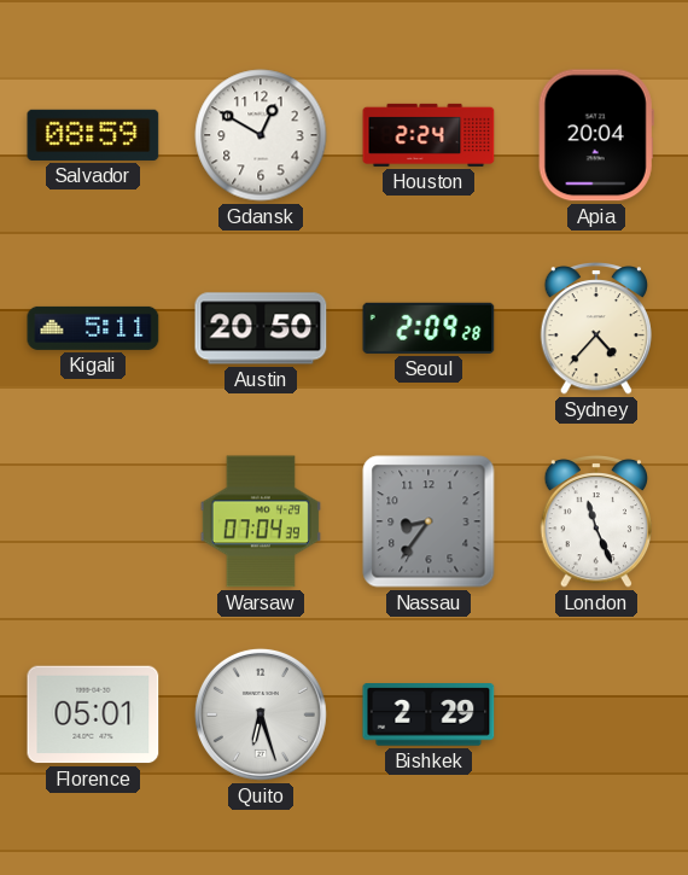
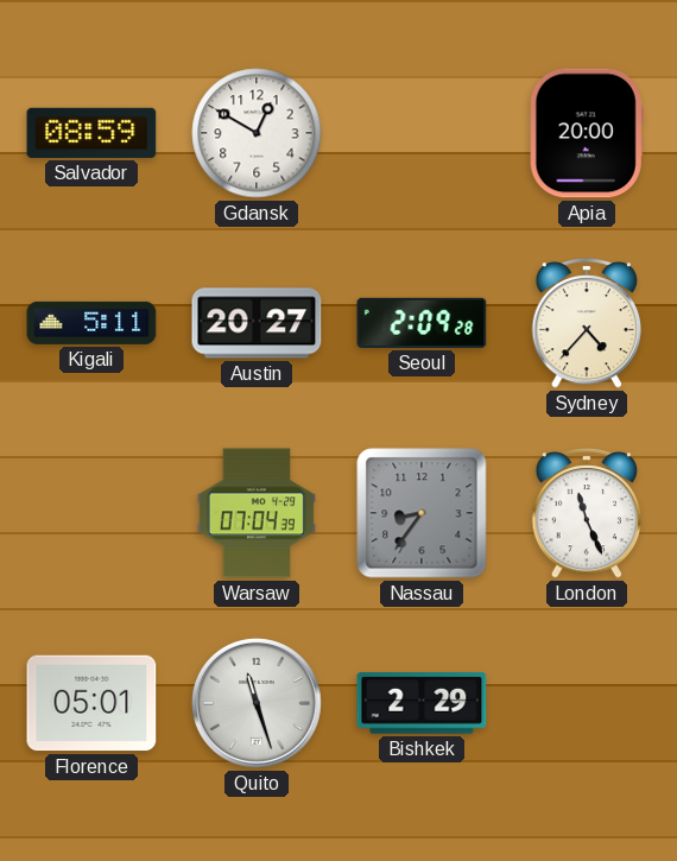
Houston: 2:24 -> none (428, 135)
Apia: 20:04 -> 20:00 (587, 133)
Austin: 20:50 -> 20:27 (257, 323)
Quito: 6:27 -> 11:27 (257, 703)
